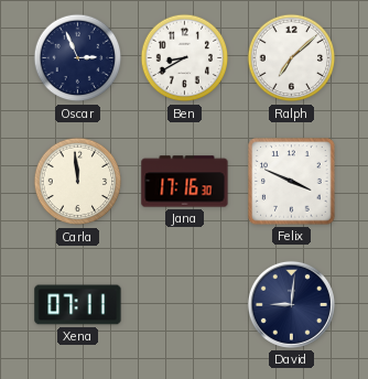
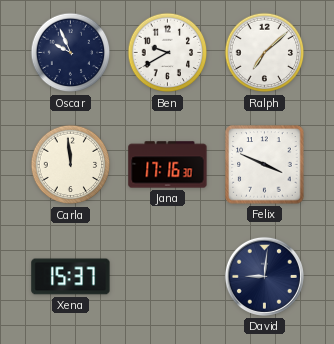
Oscar: 2:56 -> 9:56 (71, 53)
Ben: 8:40 -> 9:40 (168, 53)
Xena: 07:11 -> 15:37 (71, 277)
